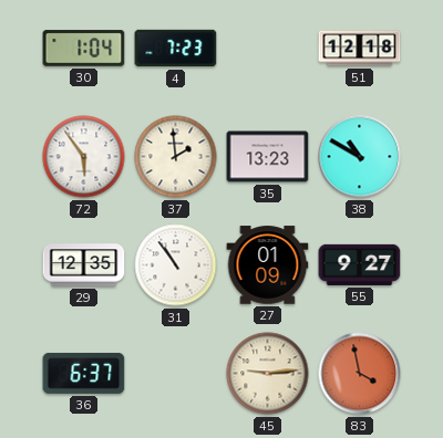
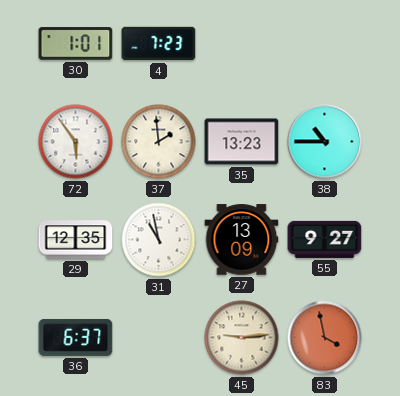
30: 1:04 -> 1:01 (76, 44)
51: 12:18 -> none (360, 49)
38: 10:50 -> 10:45 (325, 142)
31: 10:54 -> 10:58 (159, 240)
27: 01:09 -> 13:09 (242, 240)
